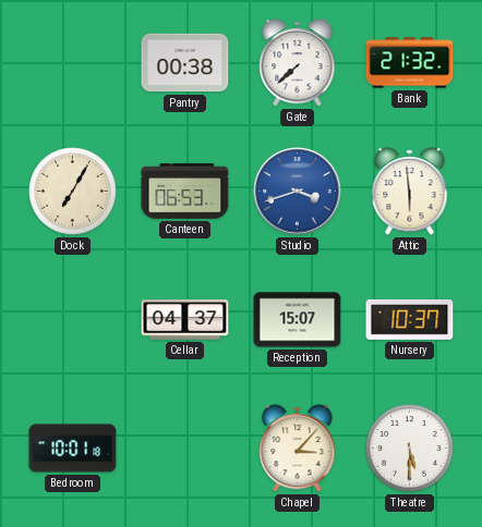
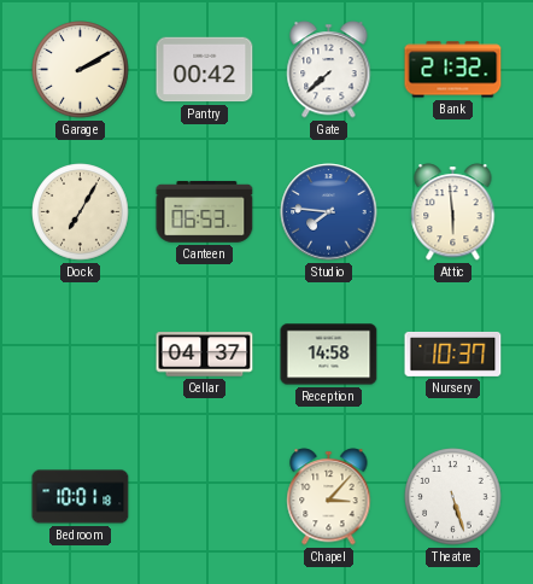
Garage: none -> 2:10 (81, 70)
Pantry: 00:38 -> 00:42 (205, 70)
Studio: 3:42 -> 7:46 (329, 212)
Reception: 15:07 -> 14:58 (329, 355)
Theatre: 5:30 -> 5:27 (453, 497)
